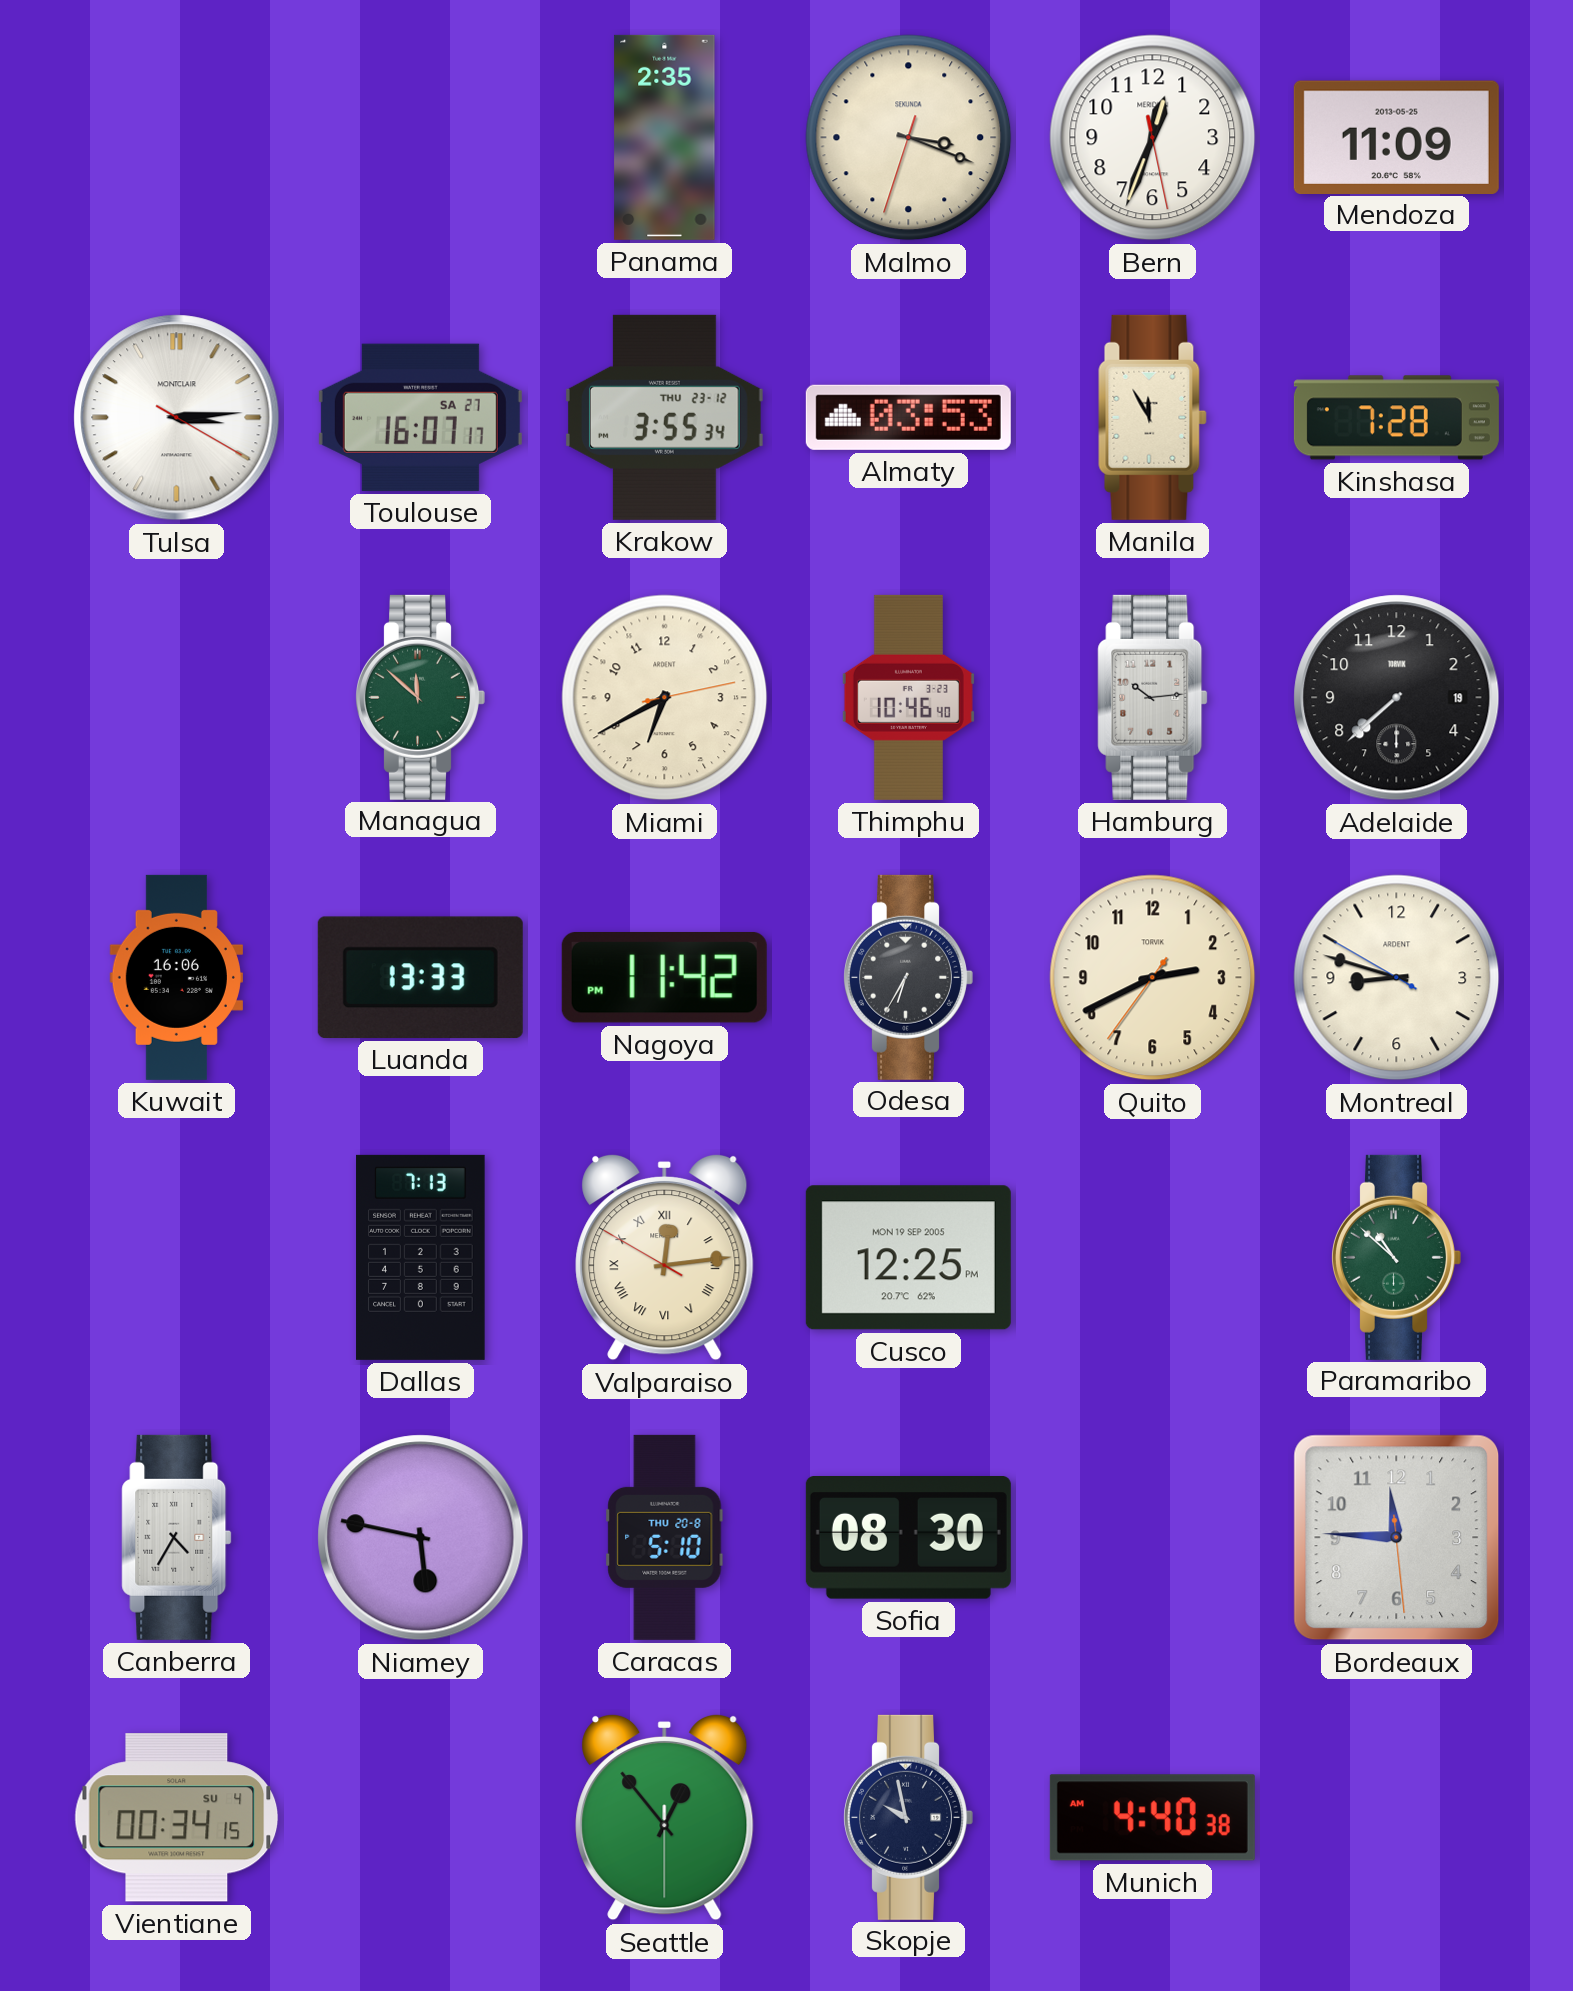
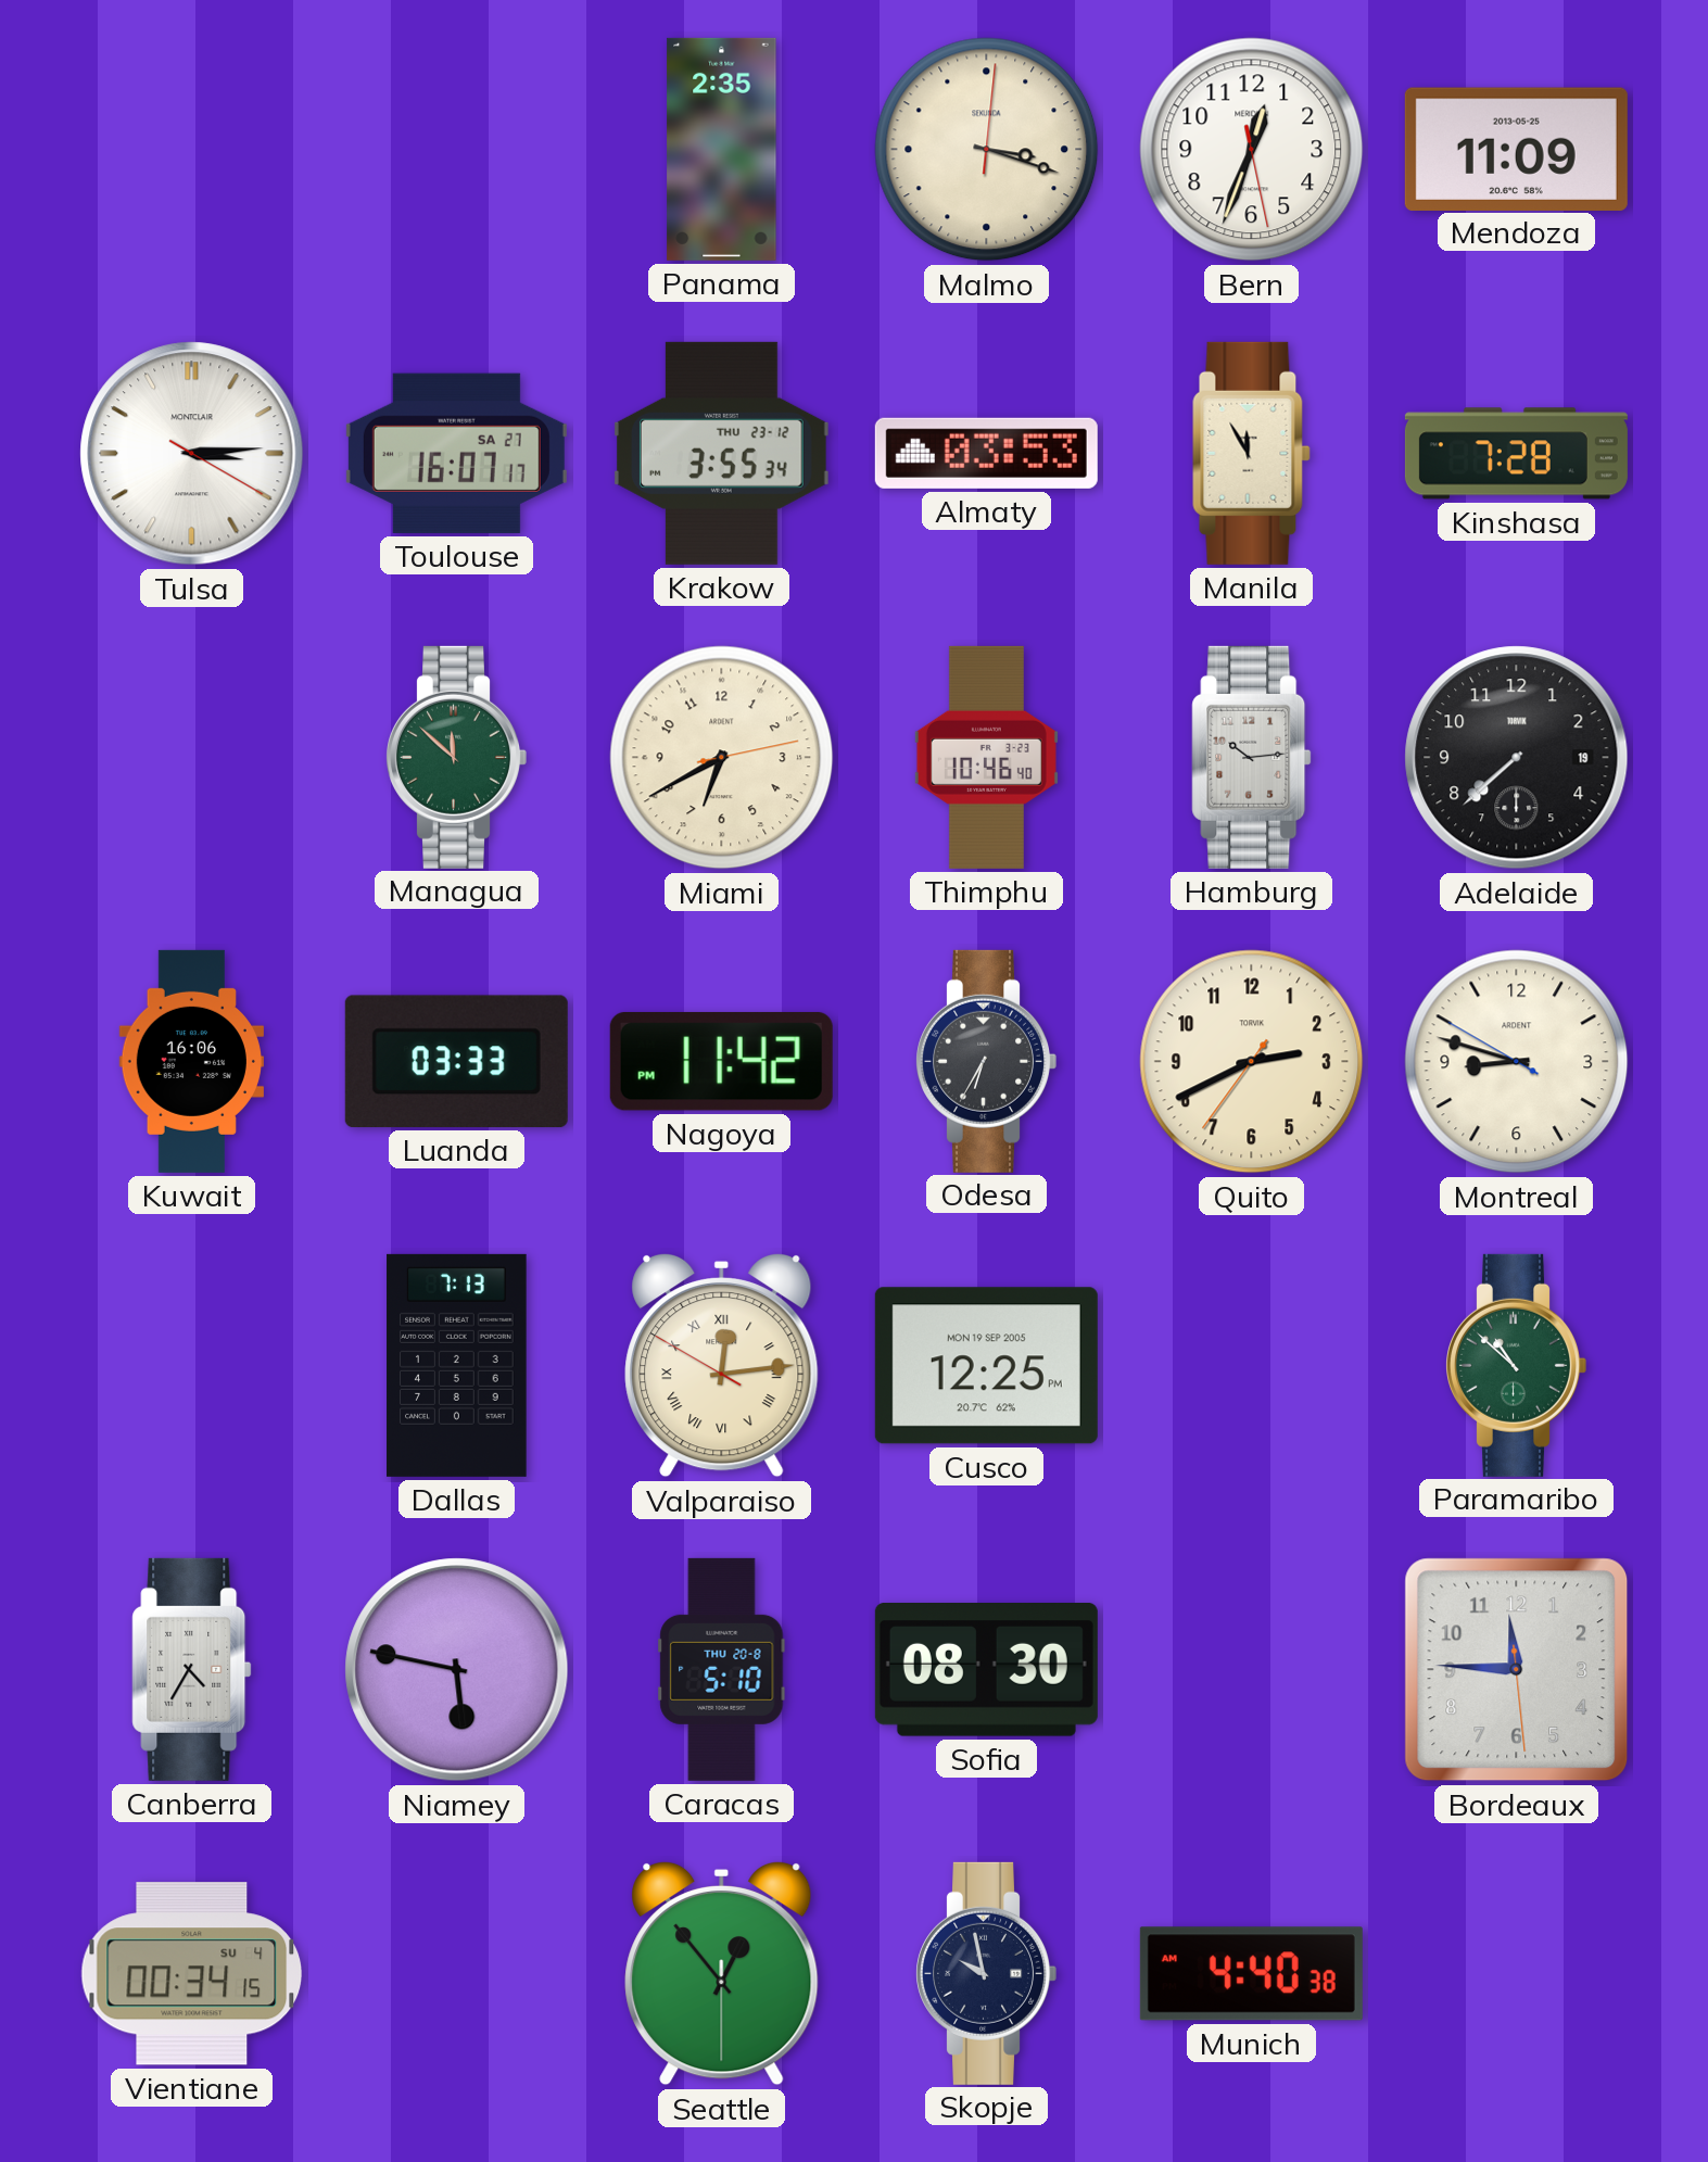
Malmo: 3:18:33 -> 3:18:01 (987, 150)
Luanda: 13:33 -> 03:33 (456, 1061)
